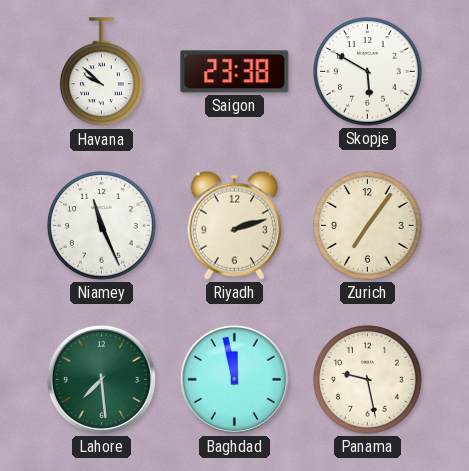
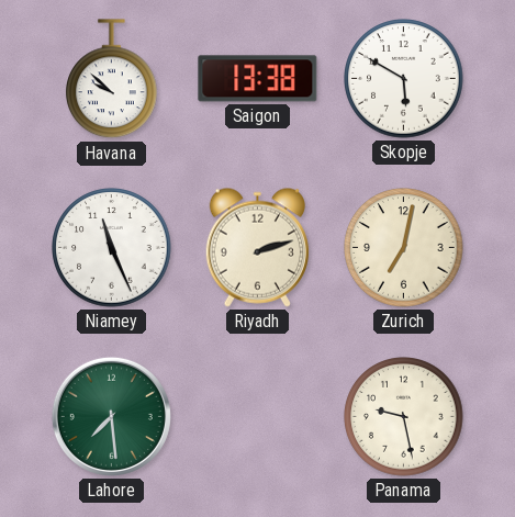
Saigon: 23:38 -> 13:38 (258, 79)
Zurich: 7:06 -> 7:02 (404, 248)
Baghdad: 11:58 -> none (234, 379)
